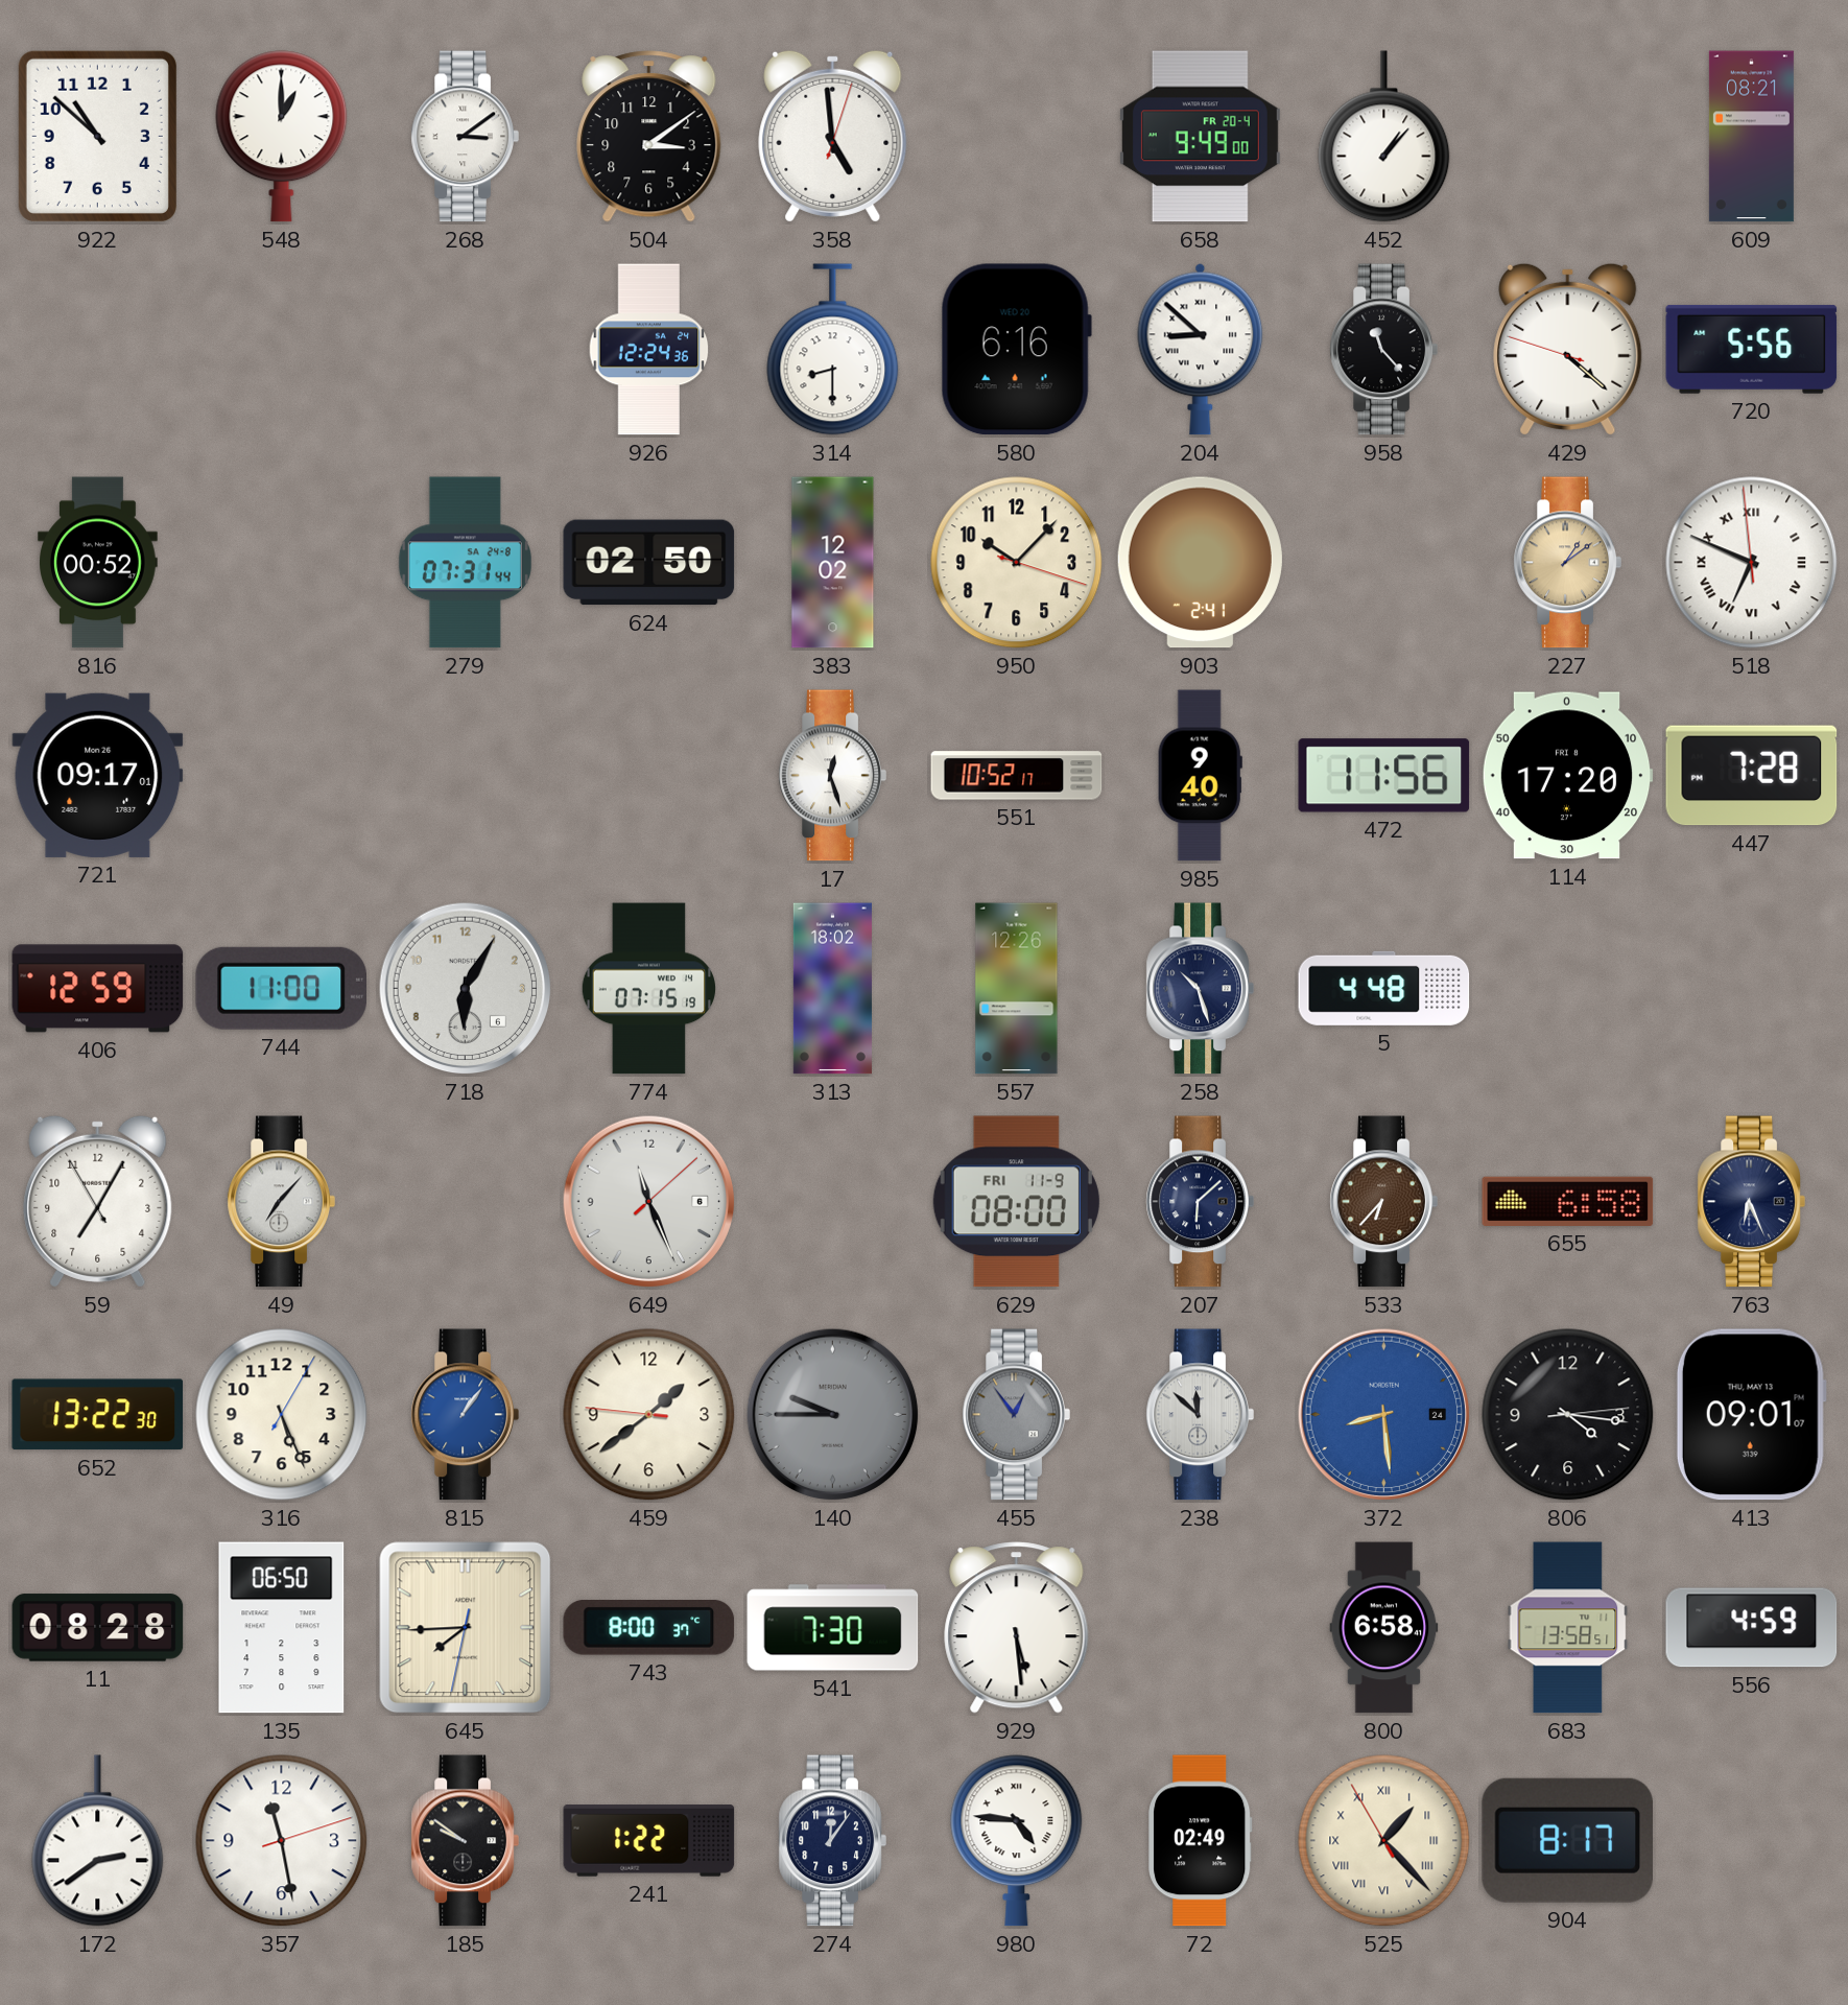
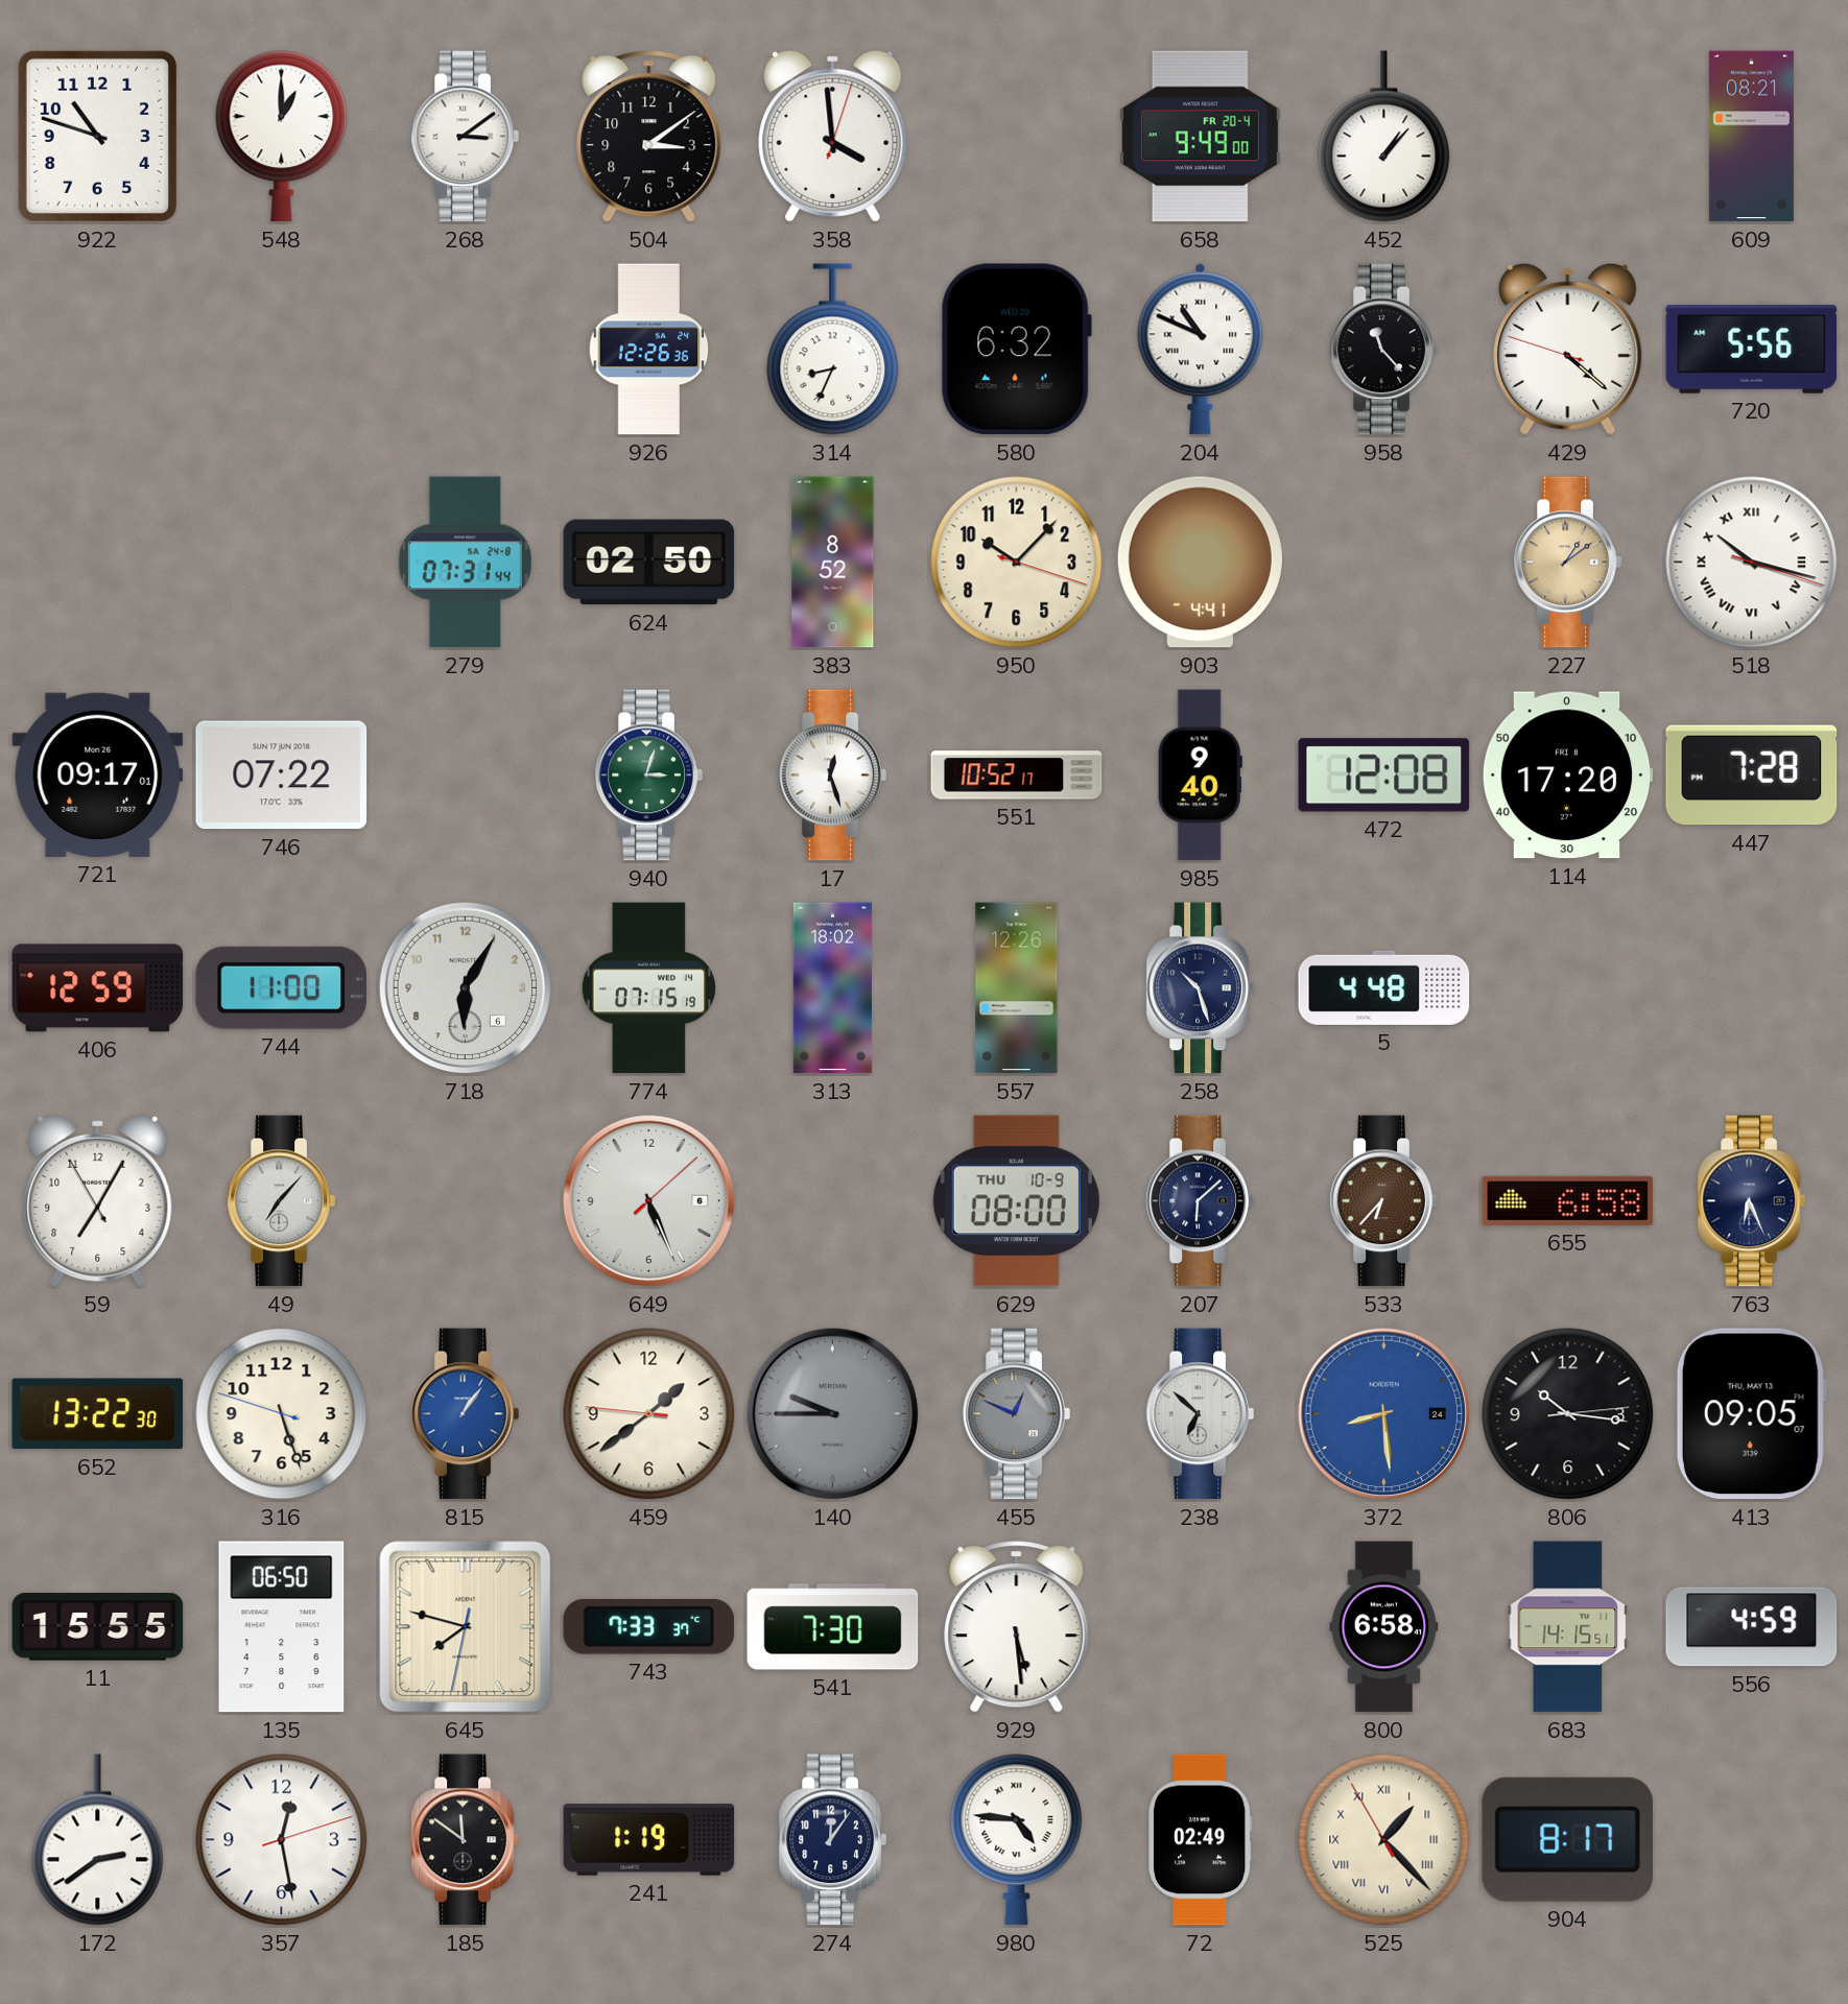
922: 10:52 -> 10:48 (97, 136)
358: 4:59 -> 3:59 (833, 136)
926: 12:24 -> 12:26 (649, 350)
314: 8:30 -> 8:34 (833, 350)
580: 6:16 -> 6:32 (1016, 350)
204: 8:52 -> 10:49 (1201, 349)
816: 00:52 -> none (98, 563)
383: 12:02 -> 8:52 (833, 563)
903: 2:41 -> 4:41 (1200, 563)
518: 6:48 -> 10:17 (1752, 563)
746: none -> 07:22 (282, 776)
940: none -> 3:03 (648, 776)
472: 11:56 -> 12:08 (1384, 776)
649: 11:26 -> 5:26 (649, 1201)
629 date: FRI 11-9 -> THU 10-9 (1016, 1201)
316: 5:26:05 -> 5:26:48 (282, 1414)
455: 12:54 -> 12:49 (1016, 1414)
238: 11:52 -> 6:52 (1200, 1414)
806: 4:16 -> 10:16 (1568, 1414)
413: 09:01 -> 09:05 (1751, 1414)
11: 08:28 -> 15:55 (98, 1627)
645: 7:44 -> 7:47 (466, 1627)
743: 8:00 -> 7:33 (649, 1627)
683: 13:58 -> 14:15 (1568, 1627)
357: 11:28 -> 12:28 (282, 1840)
185: 9:51 -> 11:51 (465, 1840)
241: 1:22 -> 1:19 (649, 1840)
